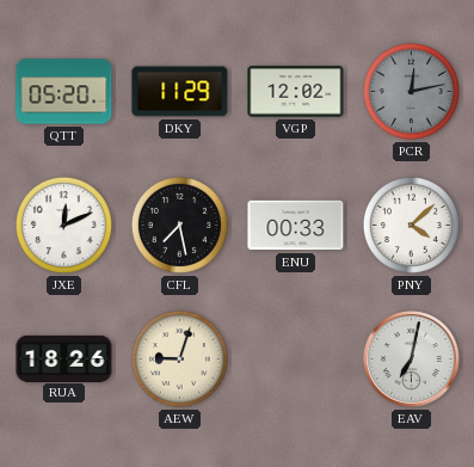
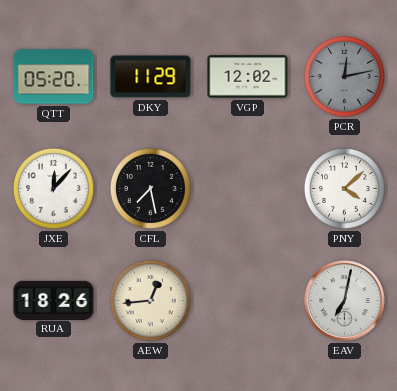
JXE: 12:11 -> 12:07 (53, 188)
ENU: 00:33 -> none (296, 226)
AEW: 9:03 -> 12:44 (150, 300)
